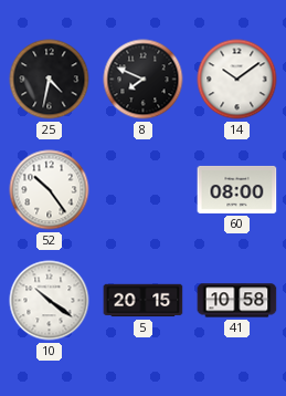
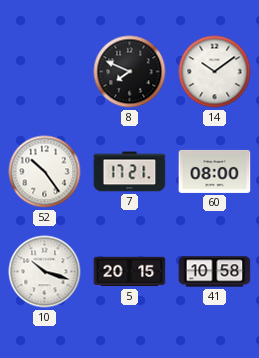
25: 4:32 -> none (50, 80)
7: none -> 17:21 (130, 172)
10: 10:21 -> 10:18 (45, 272)
